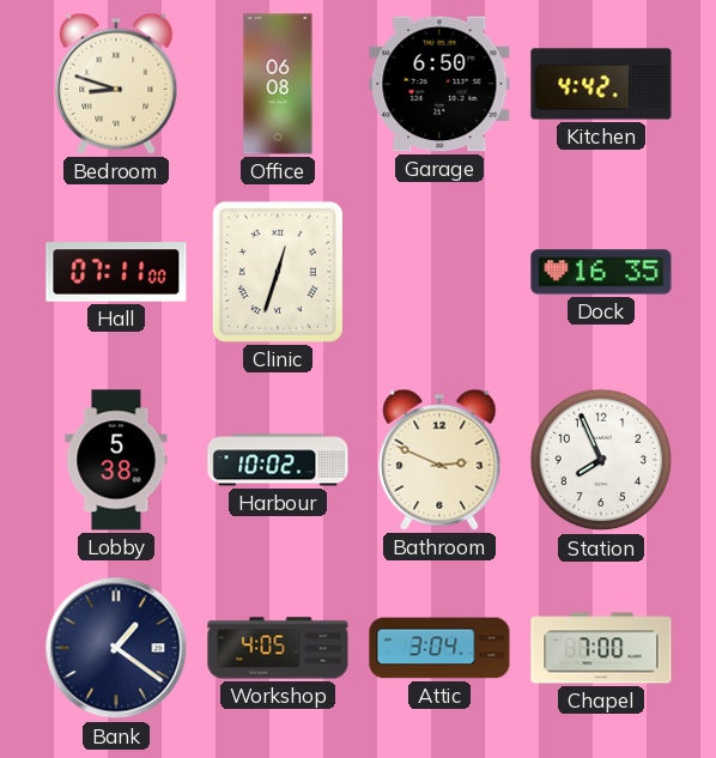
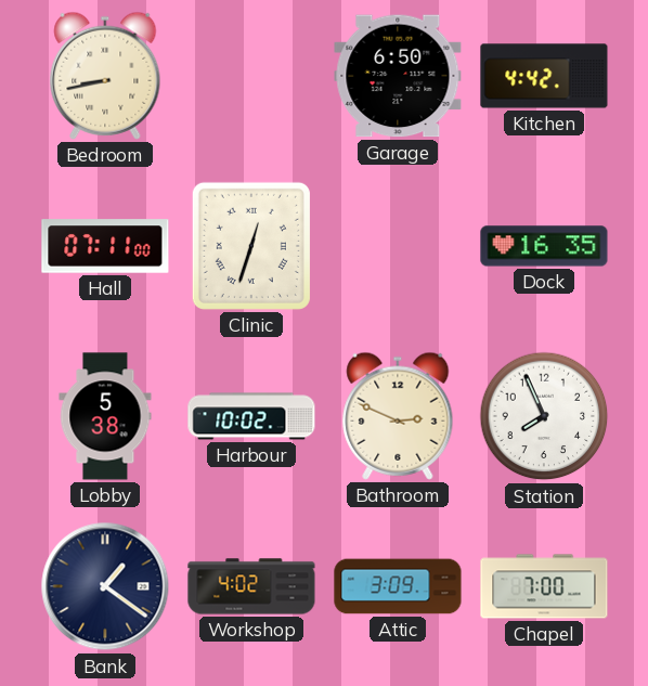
Bedroom: 8:48 -> 8:43 (105, 76)
Office: 06:08 -> none (278, 84)
Workshop: 4:05 -> 4:02 (251, 586)
Attic: 3:04 -> 3:09 (398, 586)
